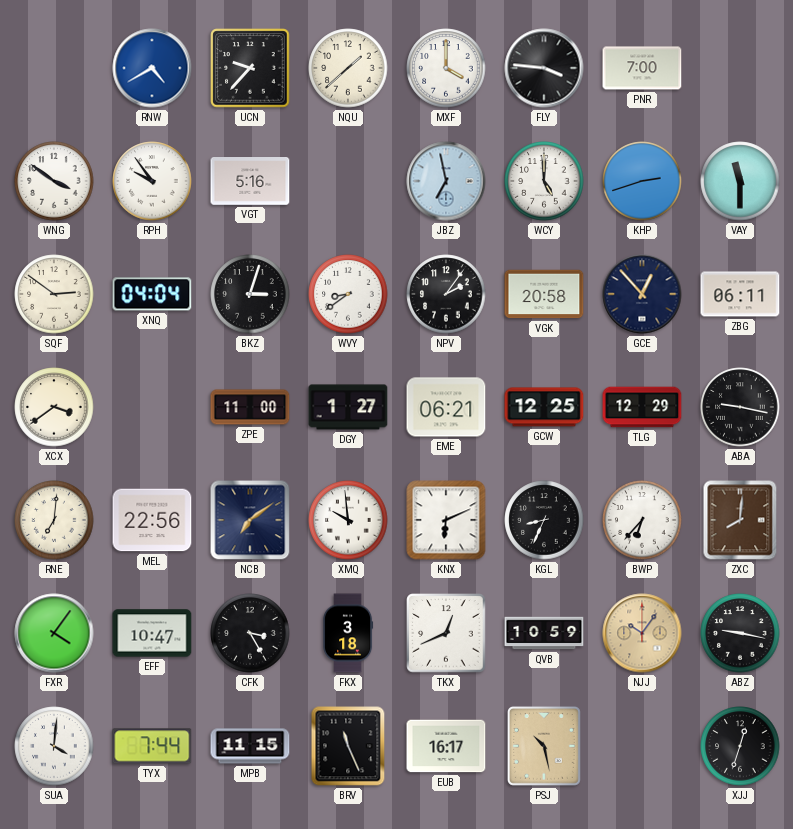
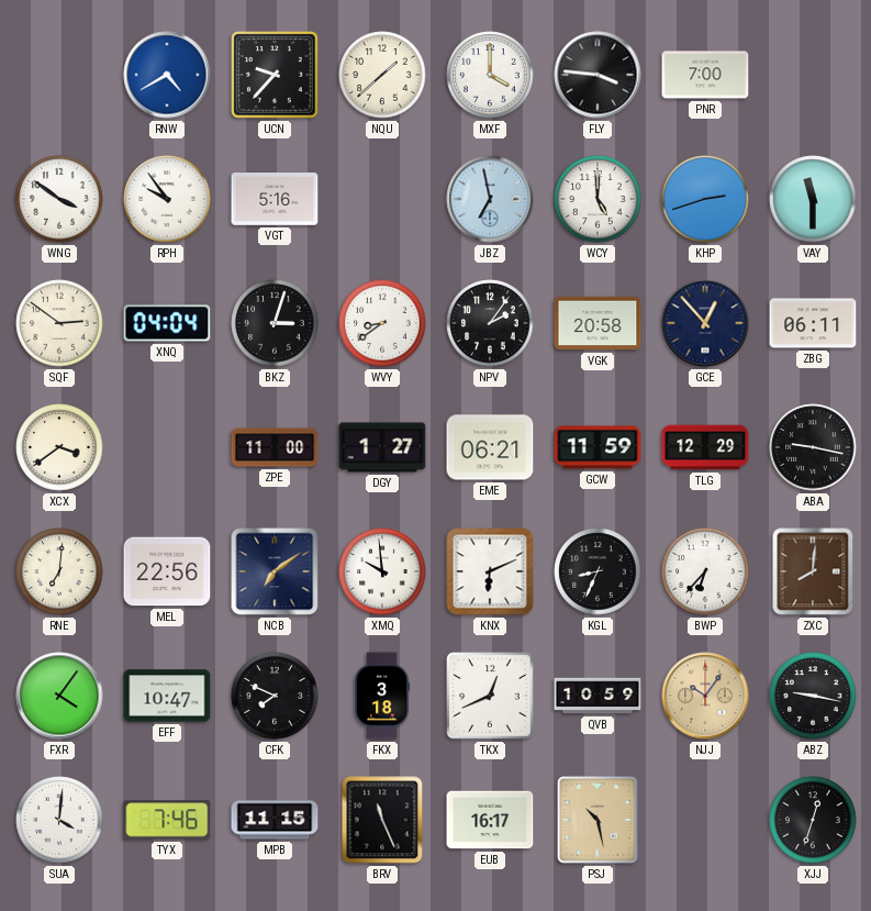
GCW: 12:25 -> 11:59 (598, 447)
CFK: 3:25 -> 7:49 (275, 696)
TYX: 7:44 -> 7:46 (167, 820)
